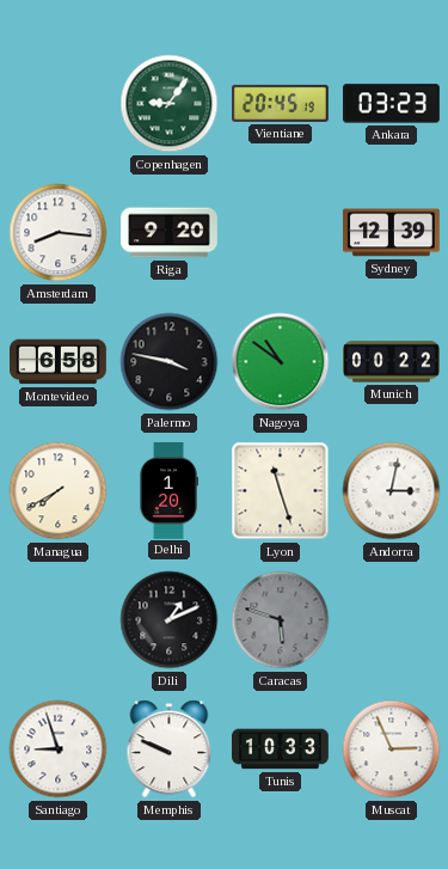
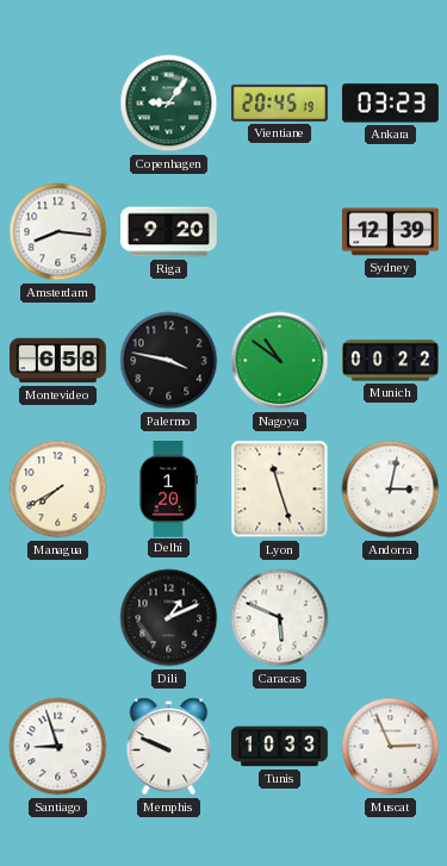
Caracas: 5:48 -> 5:49 (280, 618)
Caracas dial: grey -> white (280, 618)
